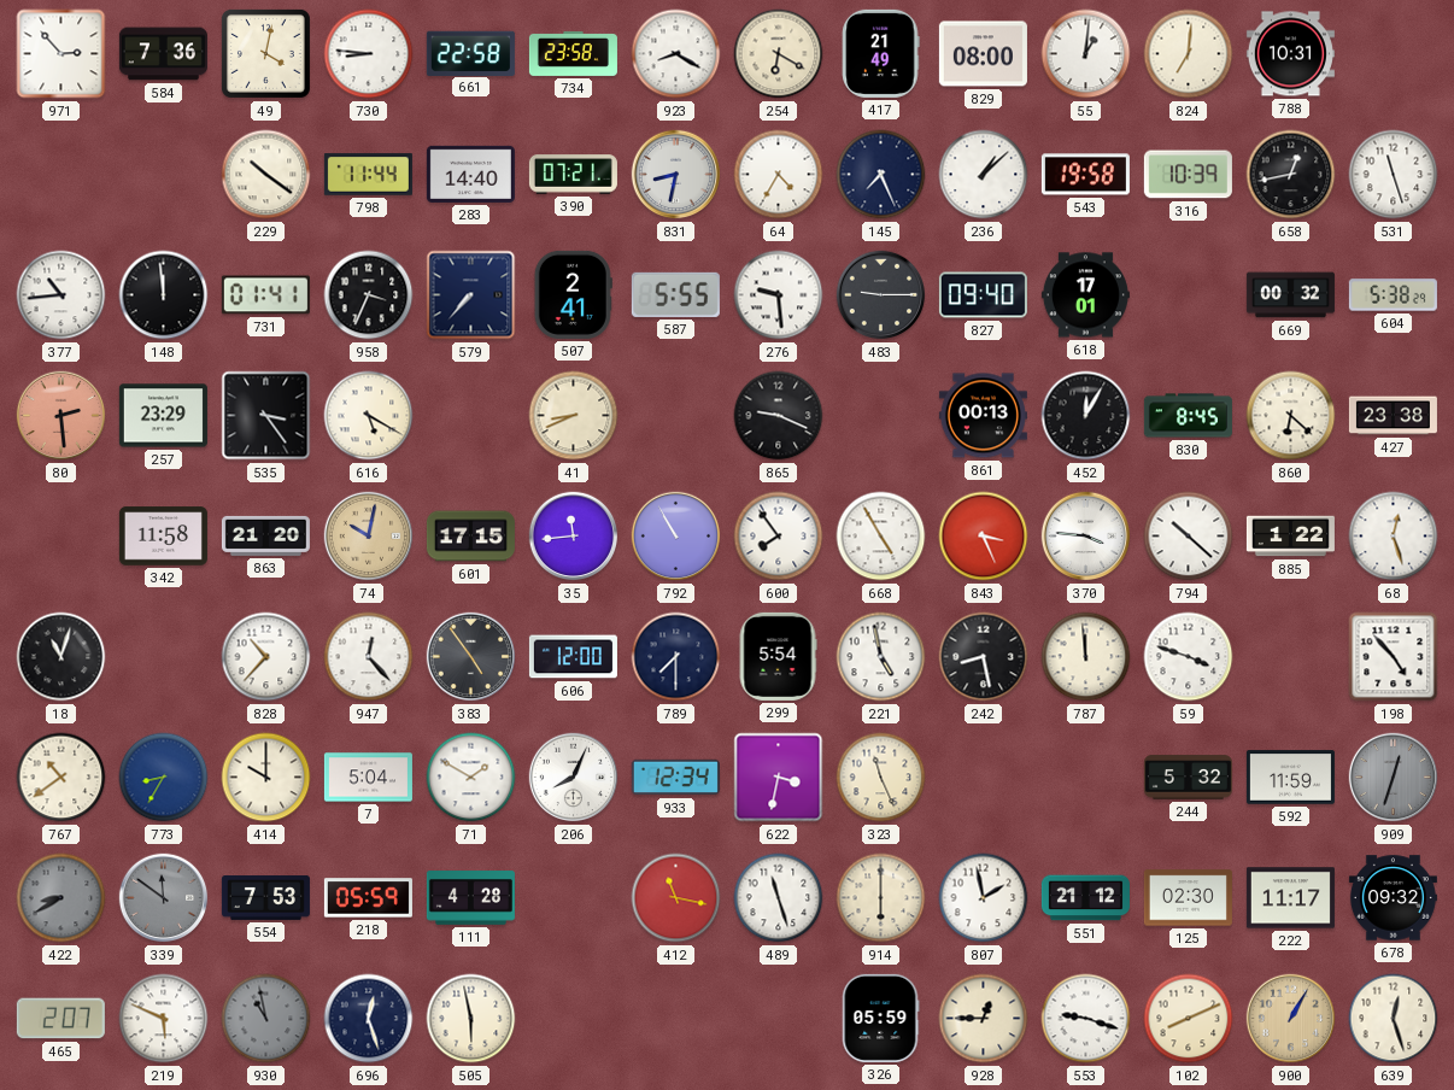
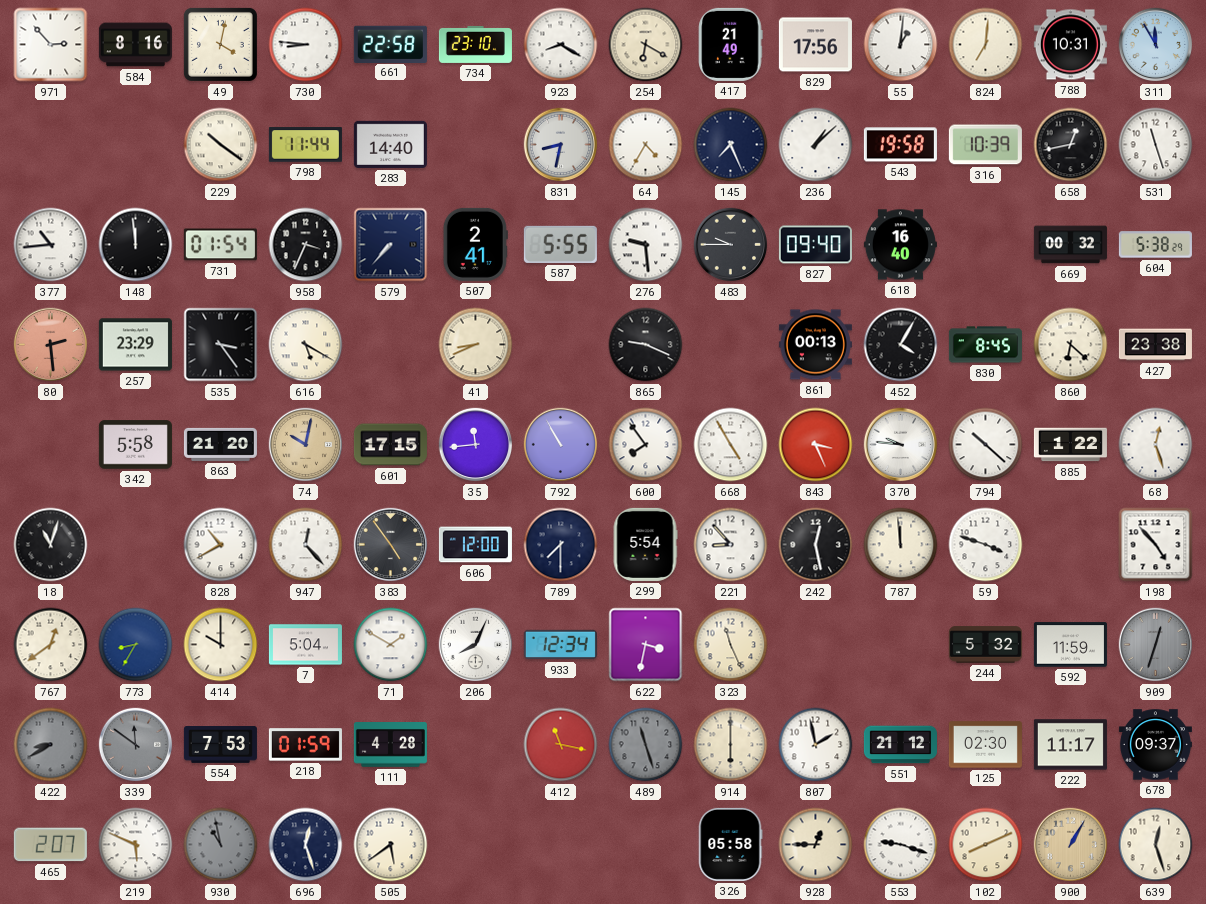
584: 7:36 -> 8:16 (135, 45)
734: 23:58 -> 23:10 (475, 44)
829: 08:00 -> 17:56 (815, 45)
311: none -> 11:55 (1156, 45)
390: 07:21 -> none (573, 175)
731: 01:41 -> 01:54 (220, 245)
483: 9:15 -> 9:45 (731, 245)
618: 17:01 -> 16:40 (900, 245)
452: 12:05 -> 4:05 (901, 345)
342: 11:58 -> 5:58 (135, 445)
370: 3:46 -> 9:46 (901, 445)
828: 10:37 -> 10:40 (221, 545)
221: 4:58 -> 8:53 (731, 545)
242: 8:28 -> 12:28 (816, 545)
767: 10:39 -> 12:39 (51, 645)
218: 05:59 -> 01:59 (305, 745)
489 dial: white -> grey (646, 745)
678: 09:32 -> 09:37 (1155, 745)
505: 5:58 -> 5:39 (391, 845)
326: 05:59 -> 05:58 (730, 844)
